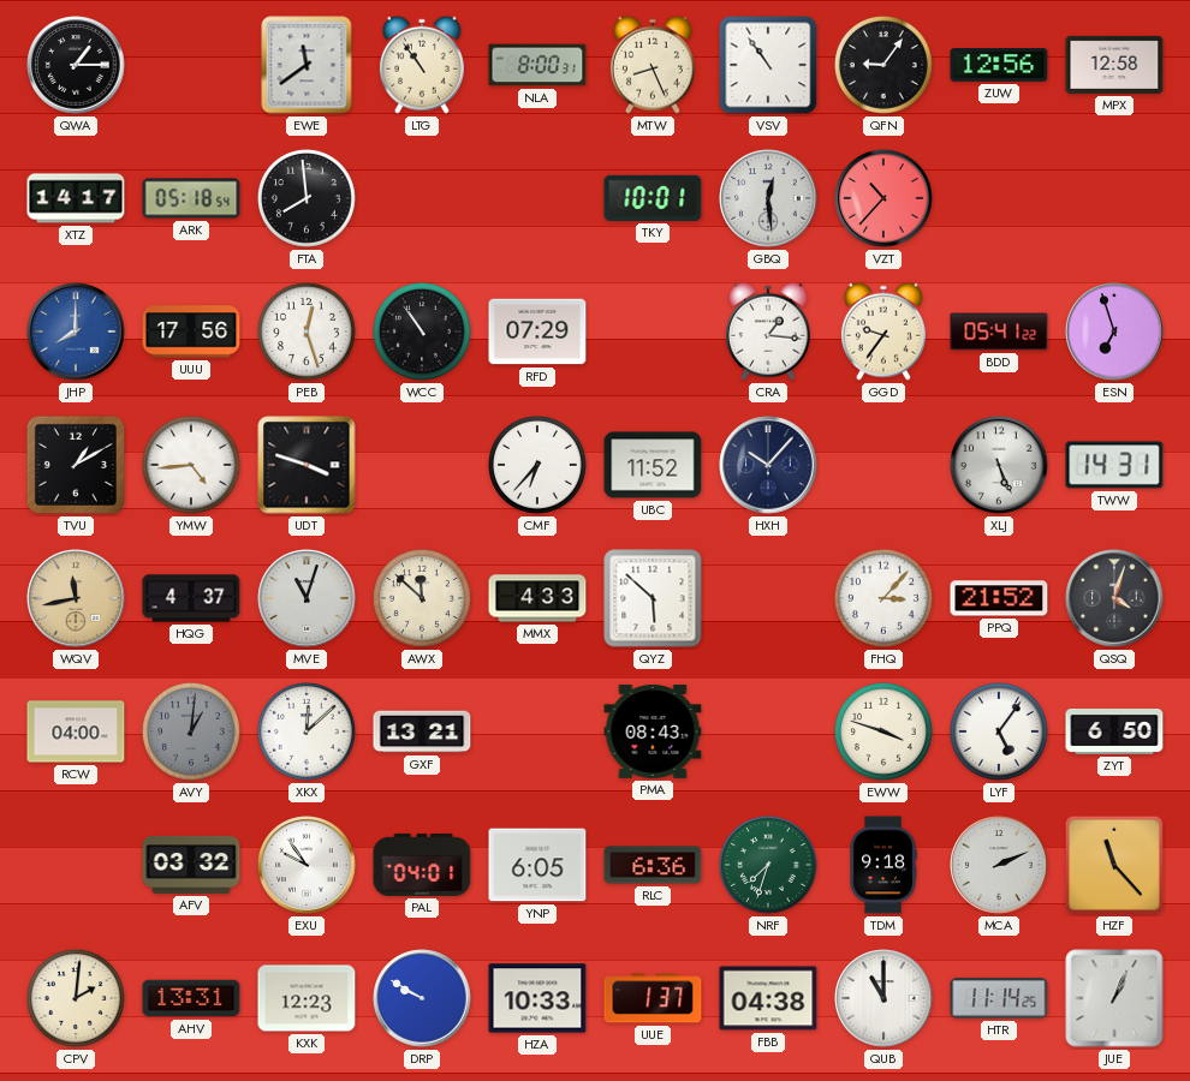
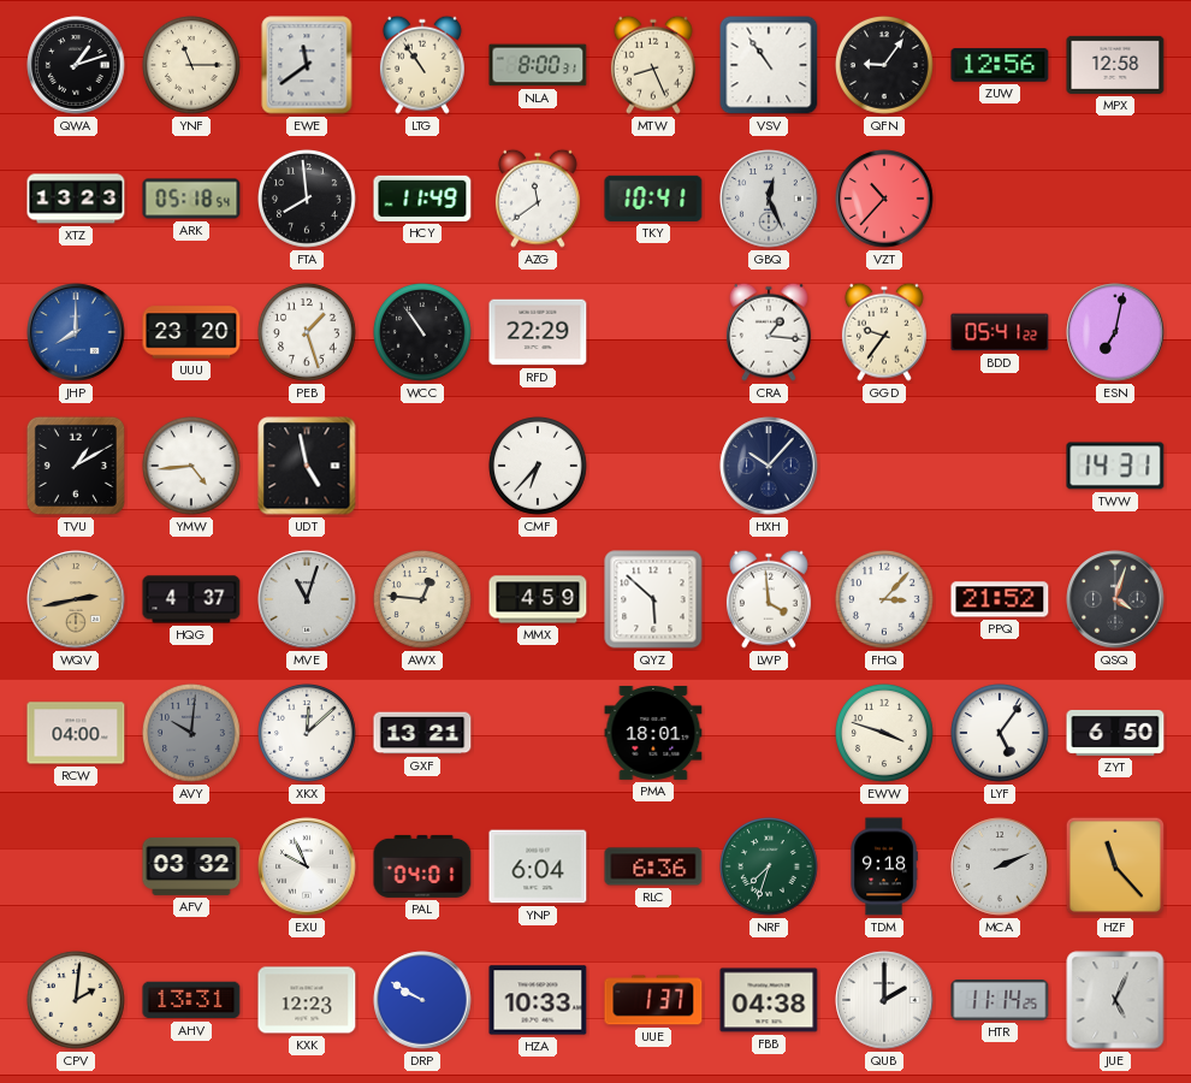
QWA: 1:15 -> 1:12 (76, 65)
YNF: none -> 11:15 (192, 66)
XTZ: 14:17 -> 13:23 (76, 199)
HCY: none -> 11:49 (422, 199)
AZG: none -> 11:39 (538, 199)
TKY: 10:01 -> 10:41 (653, 199)
GBQ: 12:29 -> 12:26 (769, 199)
UUU: 17:56 -> 23:20 (191, 332)
PEB: 12:27 -> 1:27 (308, 333)
RFD: 07:29 -> 22:29 (538, 332)
ESN: 6:57 -> 7:02 (1115, 332)
UDT: 3:48 -> 4:58 (307, 466)
UBC: 11:52 -> none (653, 465)
XLJ: 5:26 -> none (999, 465)
WQV: 11:43 -> 2:43 (76, 599)
AWX: 11:52 -> 12:46 (423, 600)
MMX: 4:33 -> 4:59 (538, 599)
LWP: none -> 3:59 (769, 599)
AVY: 1:01 -> 10:01 (192, 734)
PMA: 08:43 -> 18:01 (653, 733)
EXU: 9:54 -> 9:56 (307, 866)
YNP: 6:05 -> 6:04 (538, 866)
QUB: 11:00 -> 2:00 (884, 1000)
JUE: 1:04 -> 5:04 (1115, 1000)
